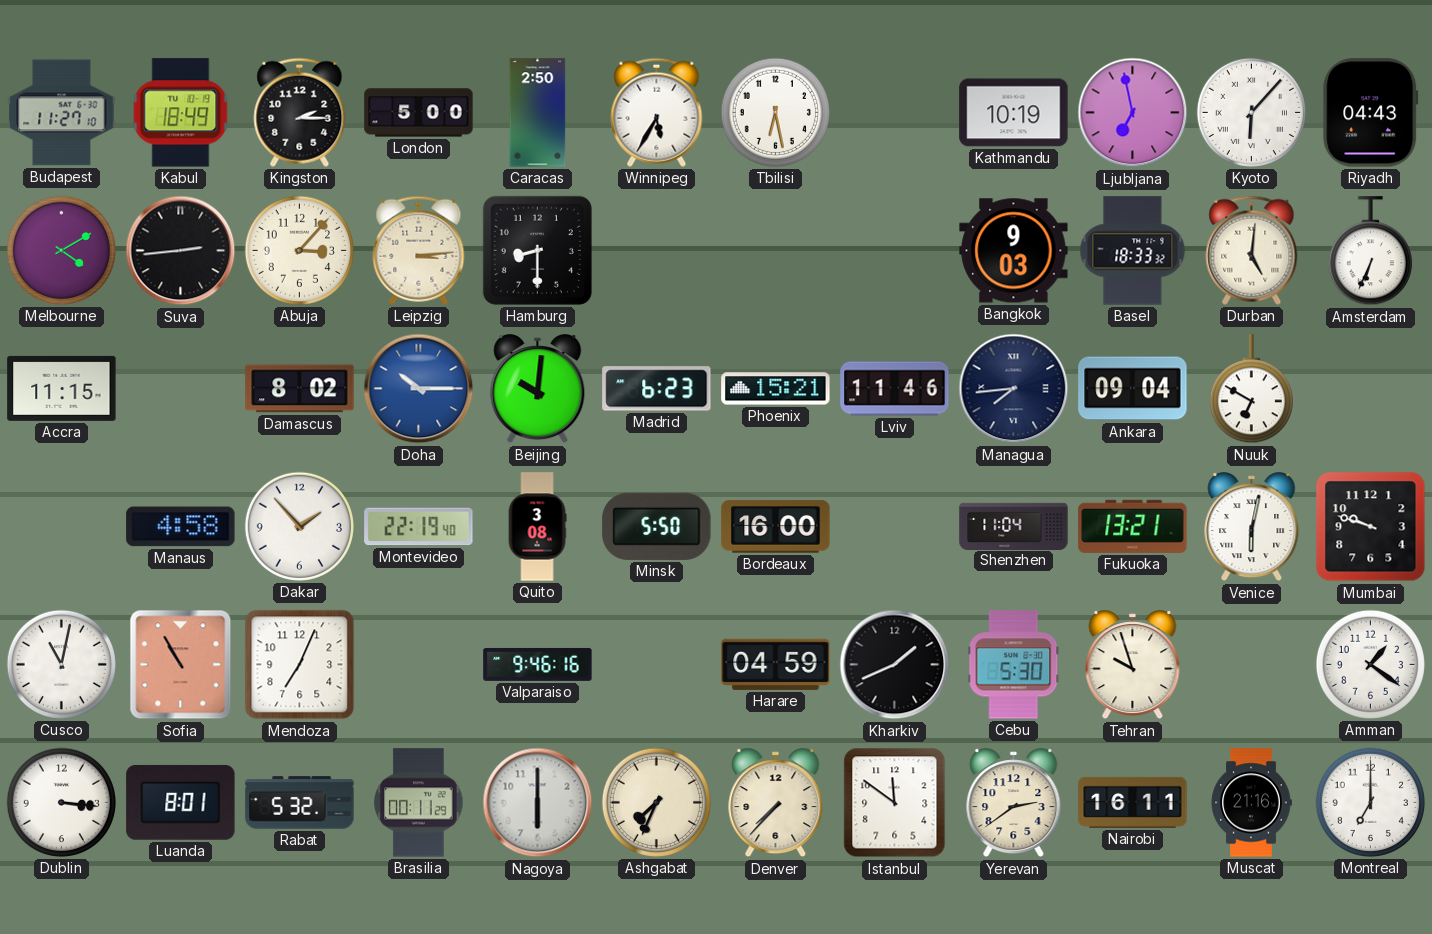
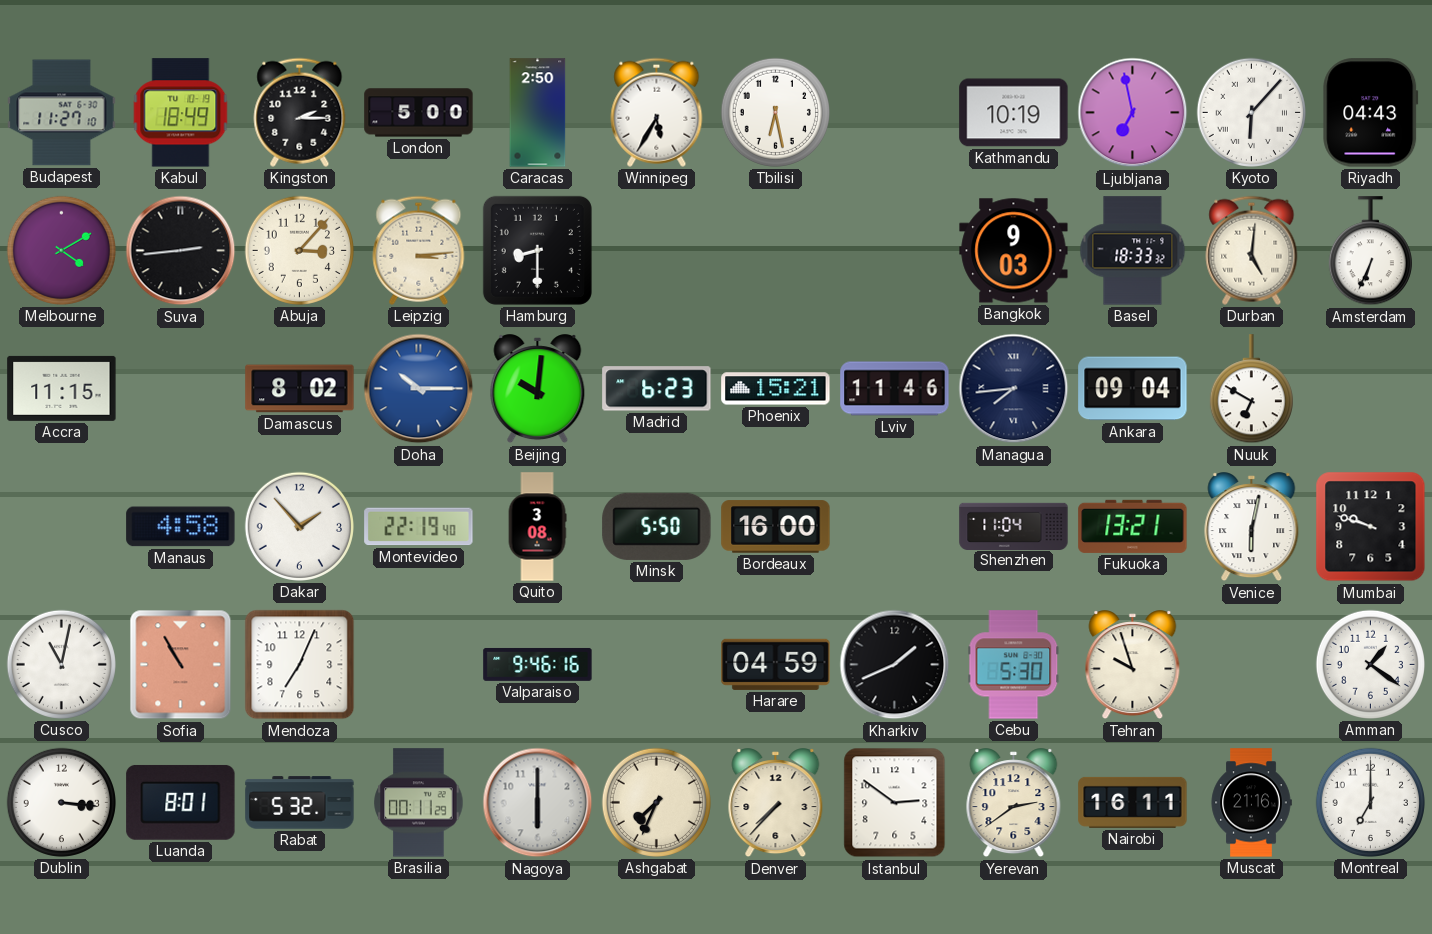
Istanbul: 11:51 -> 2:51 (895, 803)
